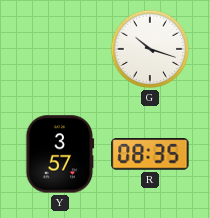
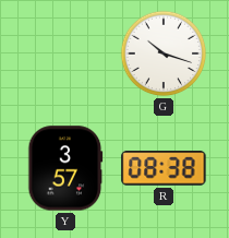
R: 08:35 -> 08:38 (164, 168)
